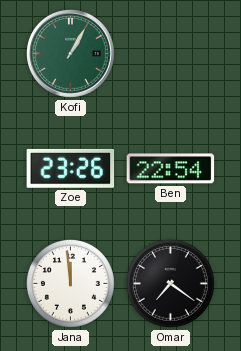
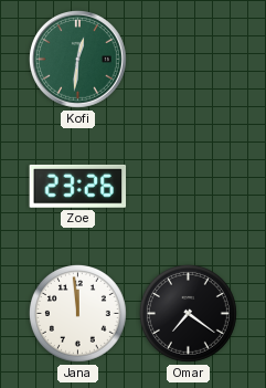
Kofi: 1:05 -> 12:31 (78, 60)
Ben: 22:54 -> none (171, 169)
